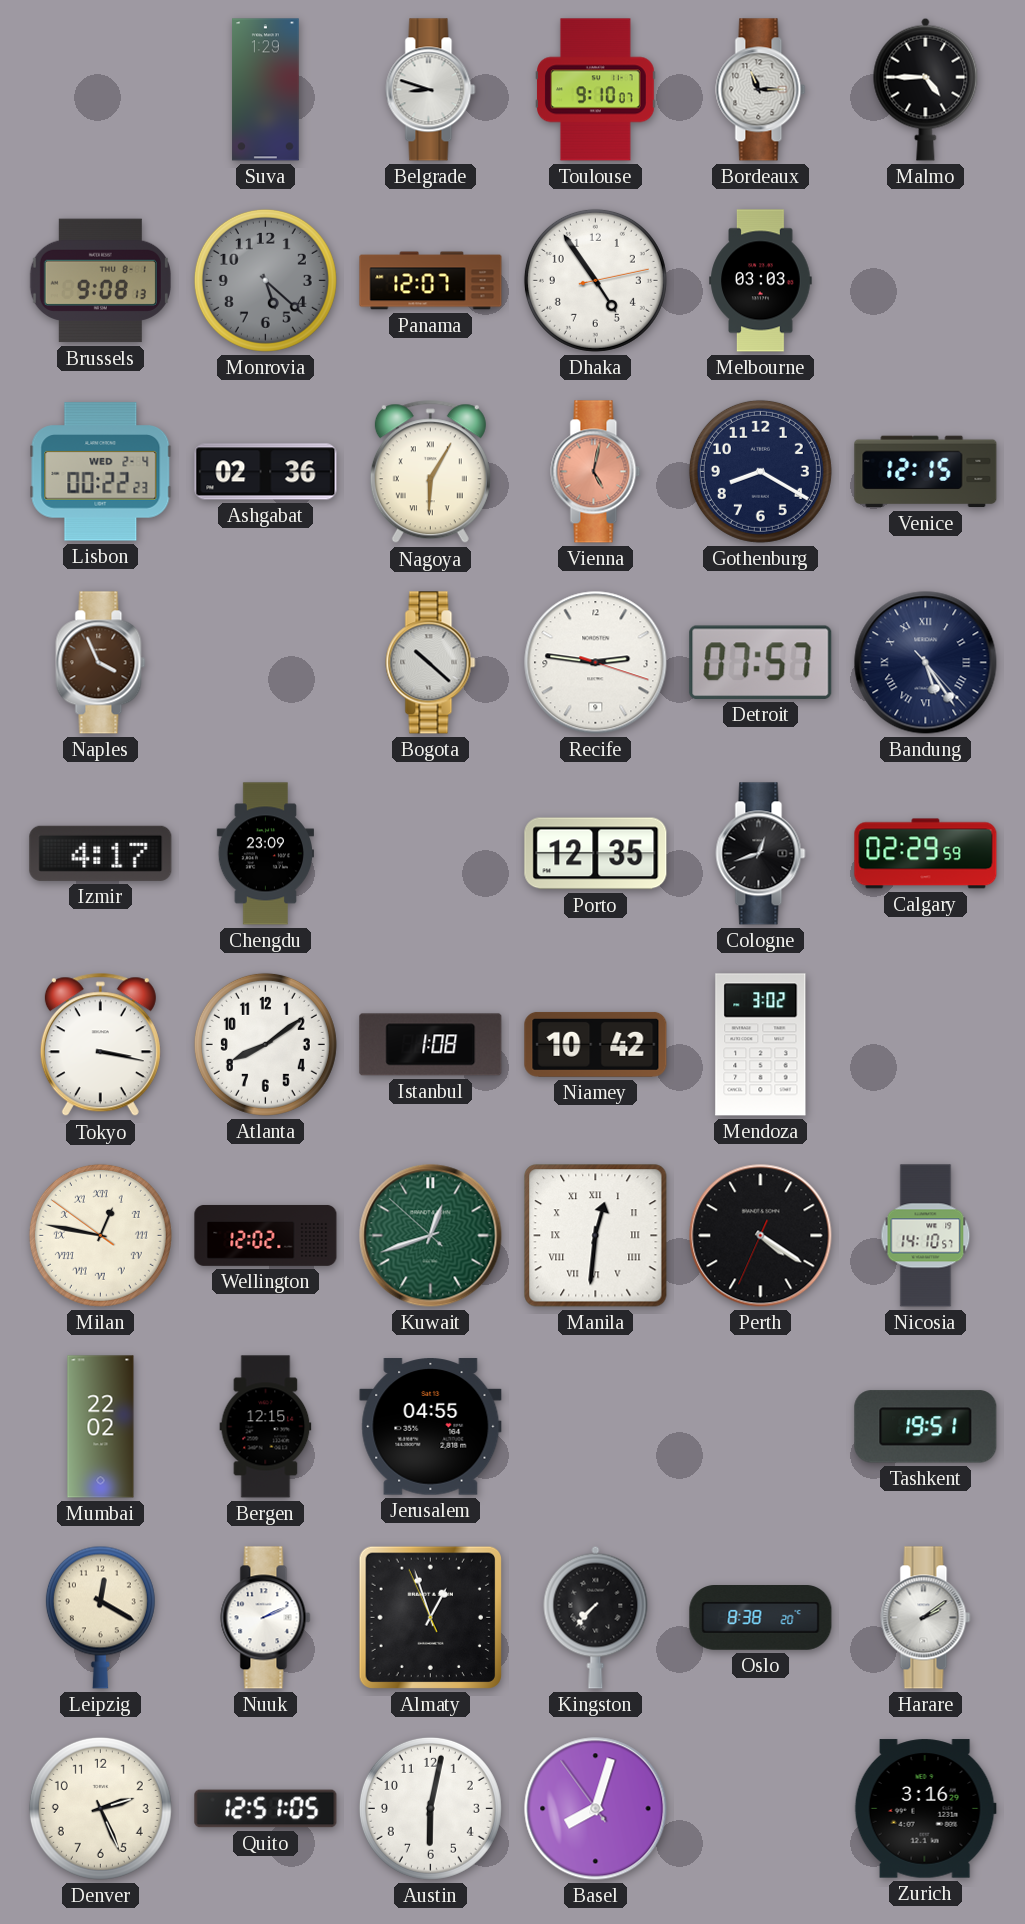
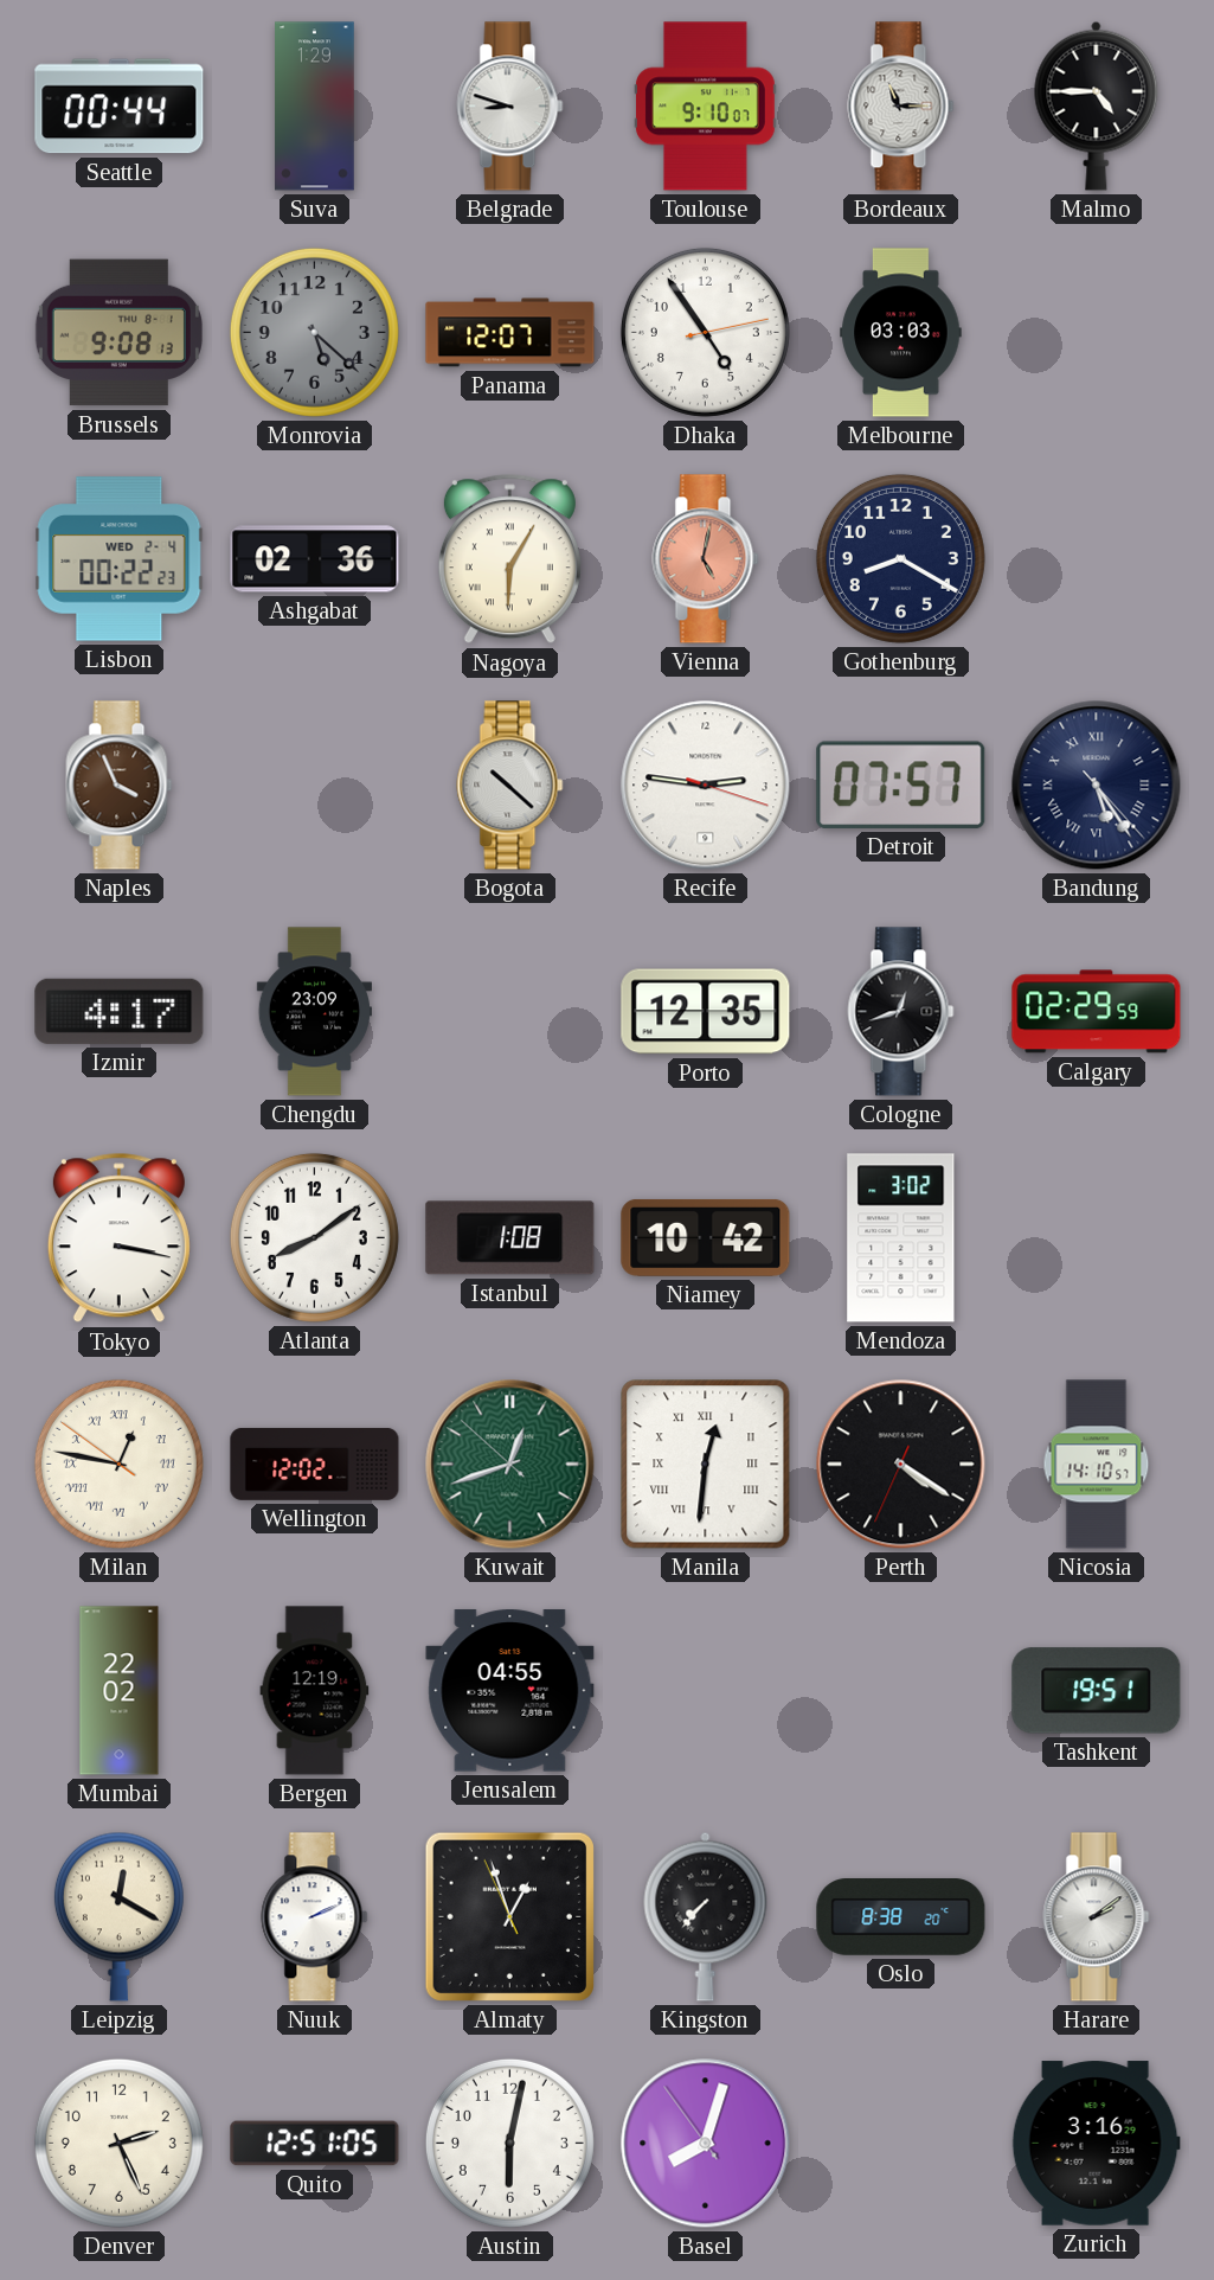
Seattle: none -> 00:44 (120, 107)
Venice: 12:15 -> none (926, 472)
Bergen: 12:15 -> 12:19 (315, 1691)
